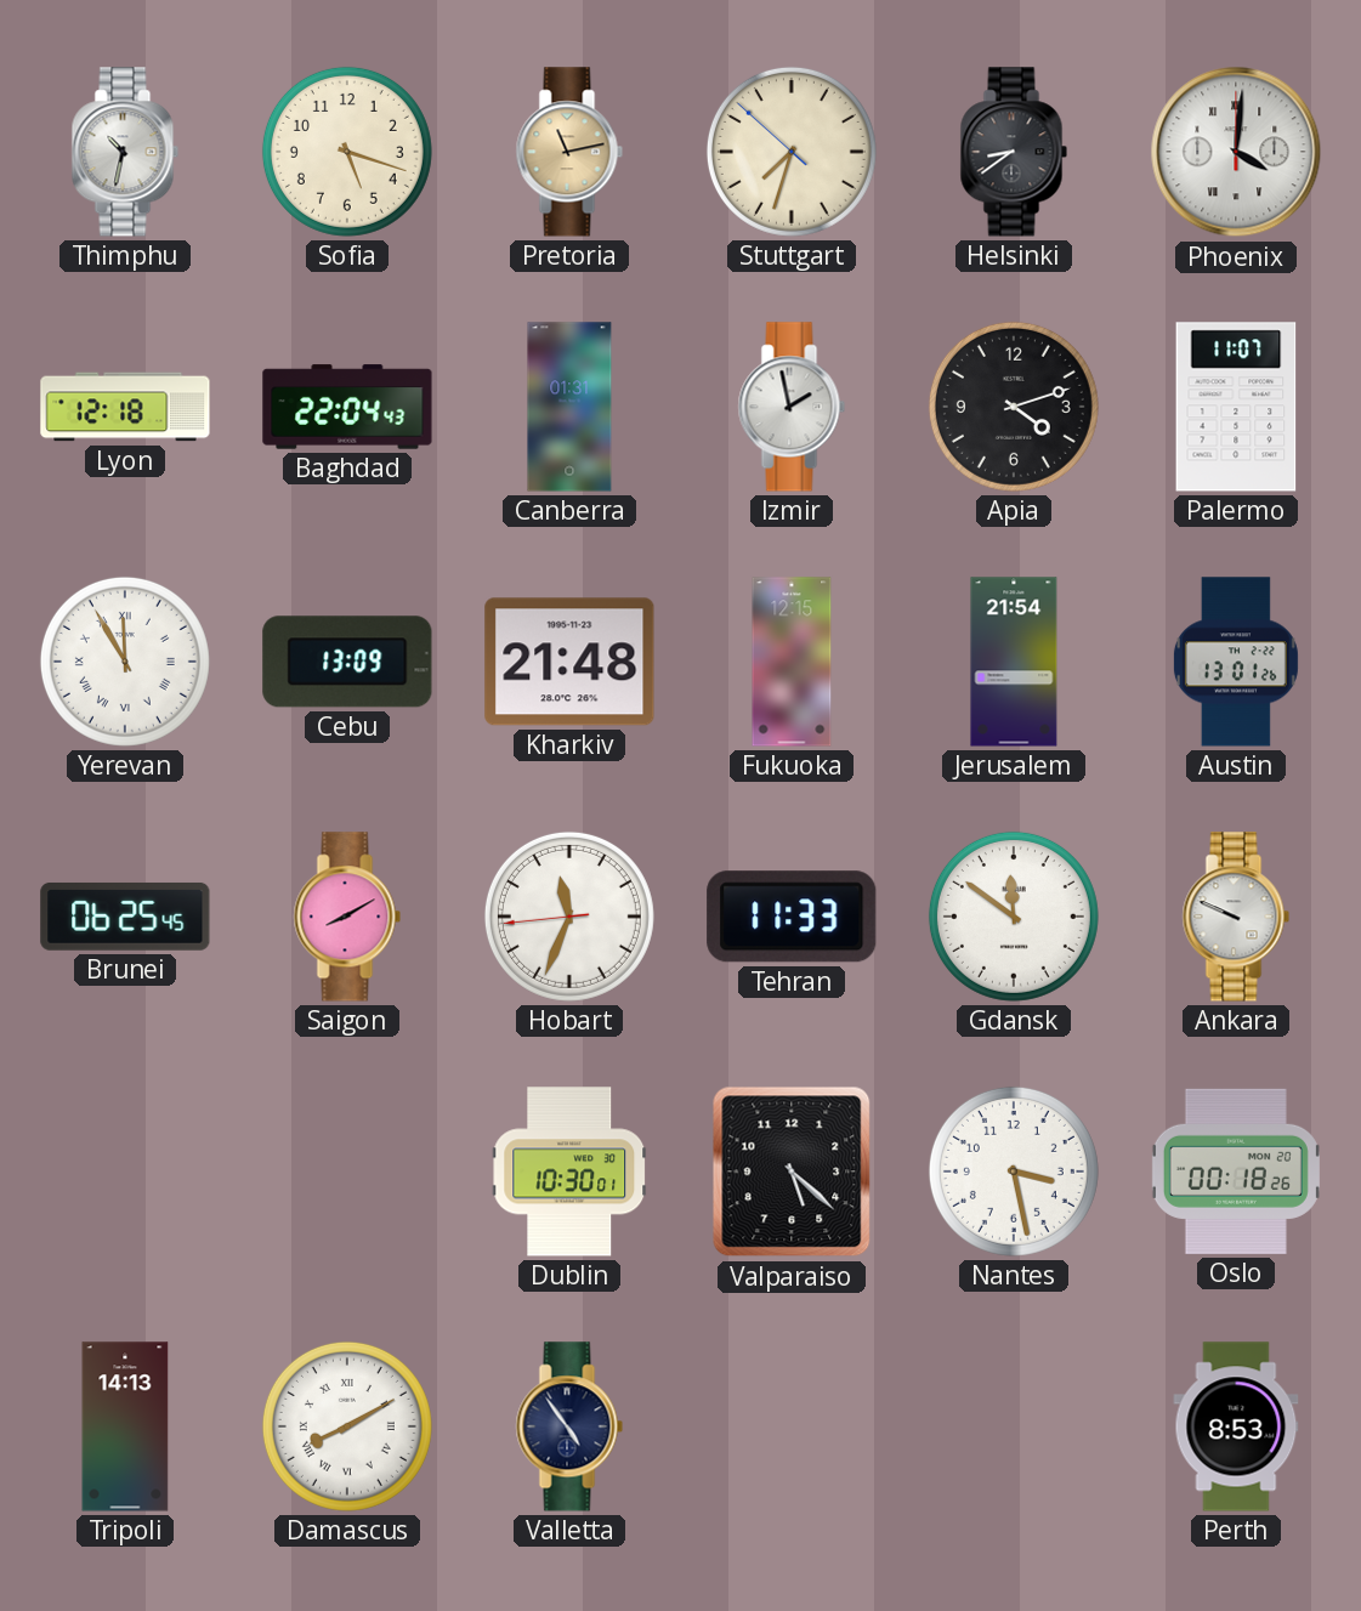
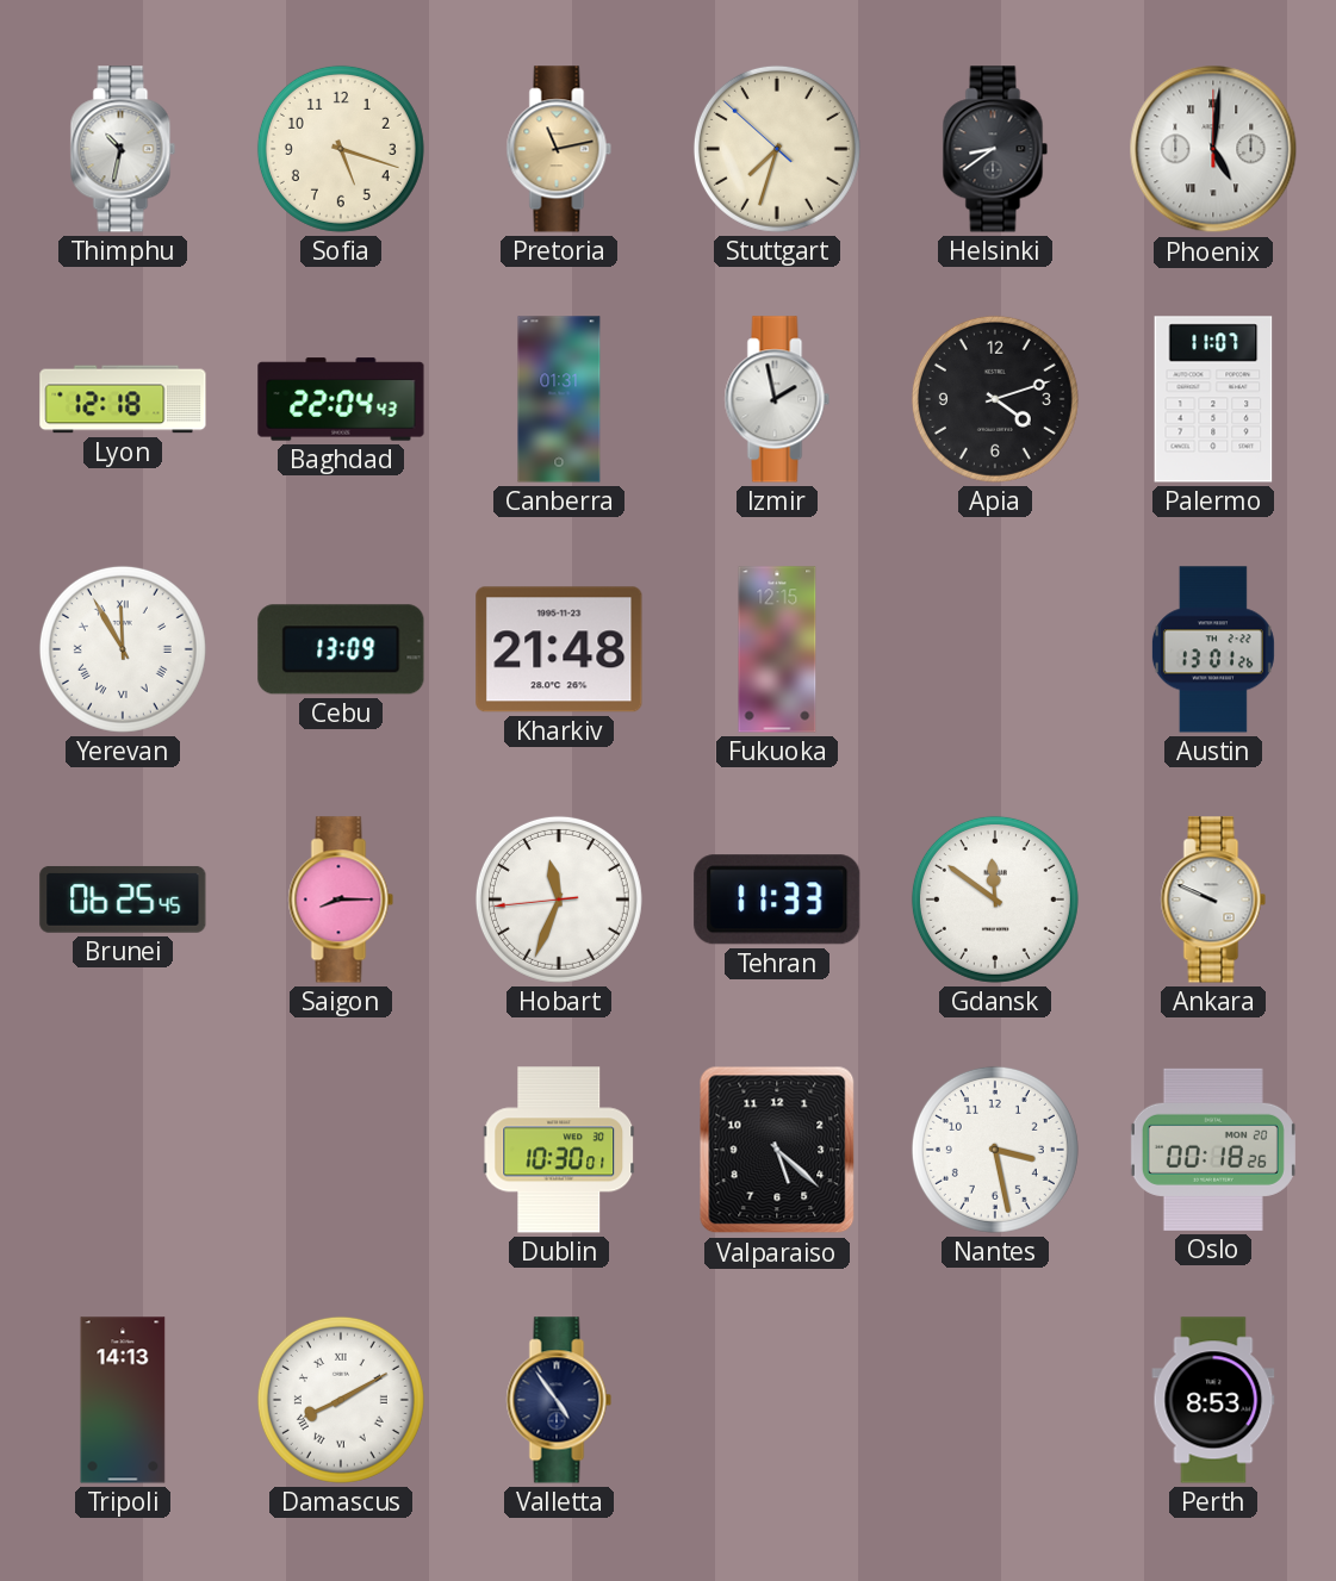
Phoenix: 4:01 -> 5:01 (1213, 149)
Jerusalem: 21:54 -> none (1014, 662)
Saigon: 8:10 -> 8:15 (341, 900)
